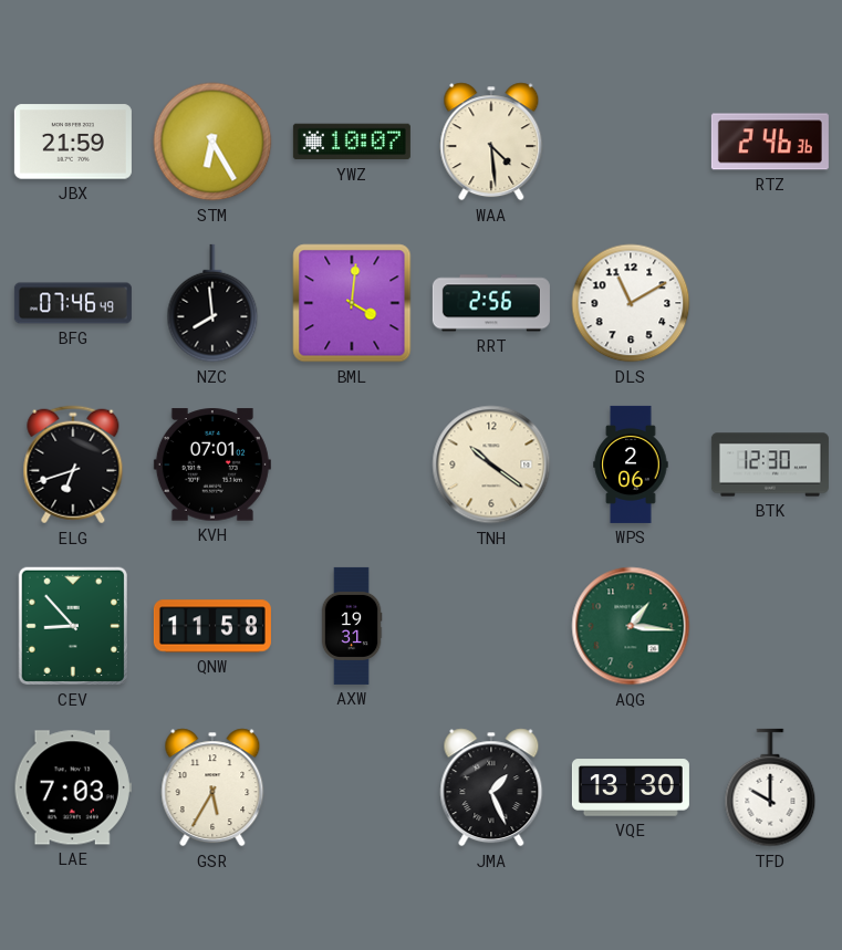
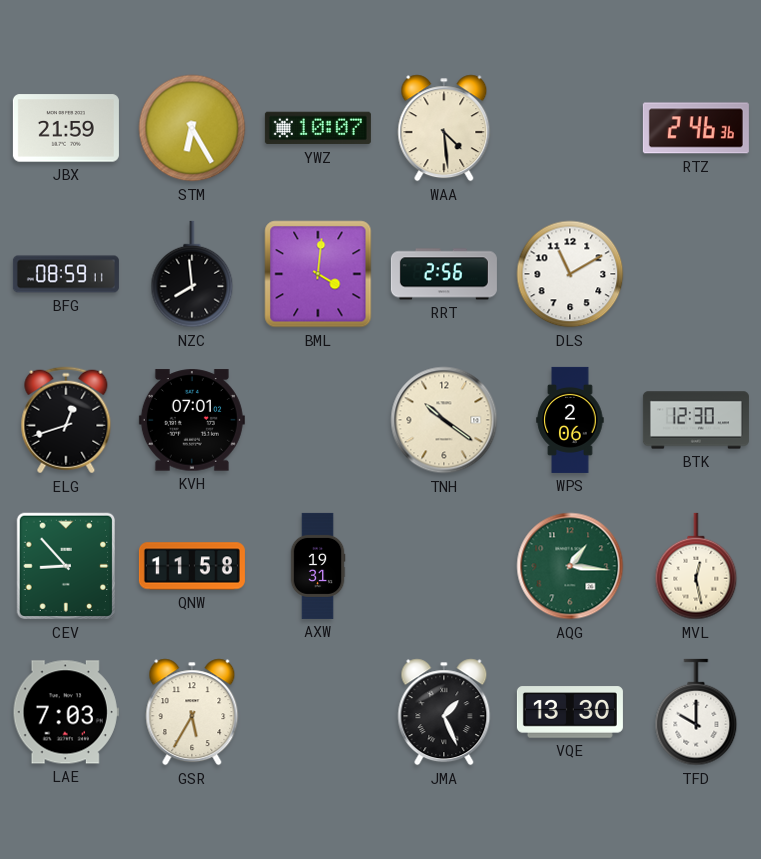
BFG: 07:46 -> 08:59 (66, 274)
ELG: 6:42 -> 12:42 (66, 420)
MVL: none -> 12:28 (696, 566)
